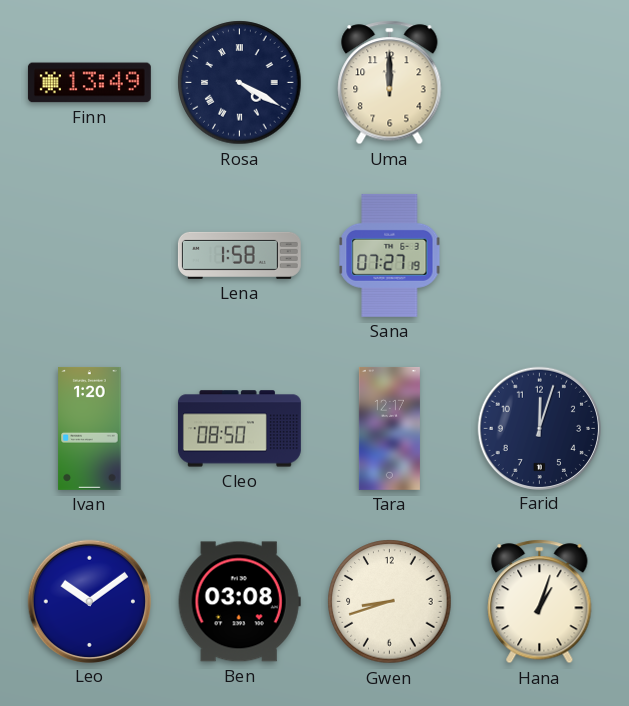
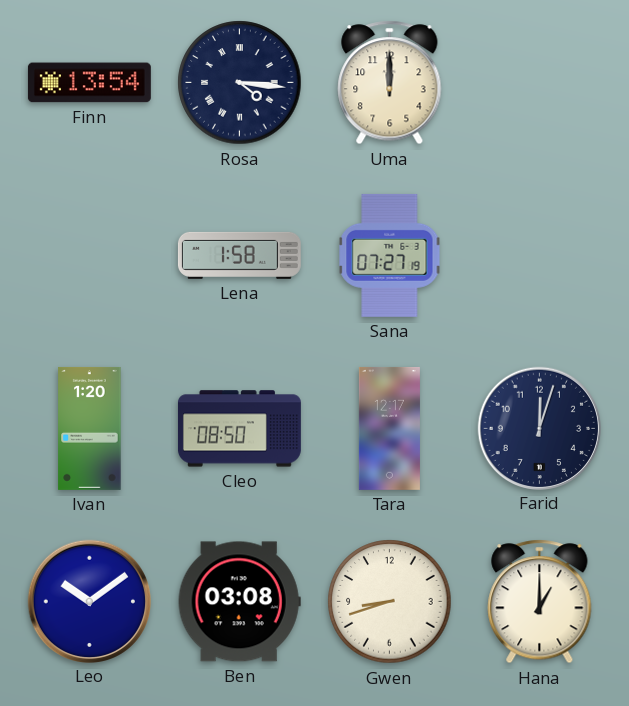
Finn: 13:49 -> 13:54 (89, 83)
Rosa: 4:20 -> 4:16 (240, 83)
Hana: 1:03 -> 1:00 (540, 602)
